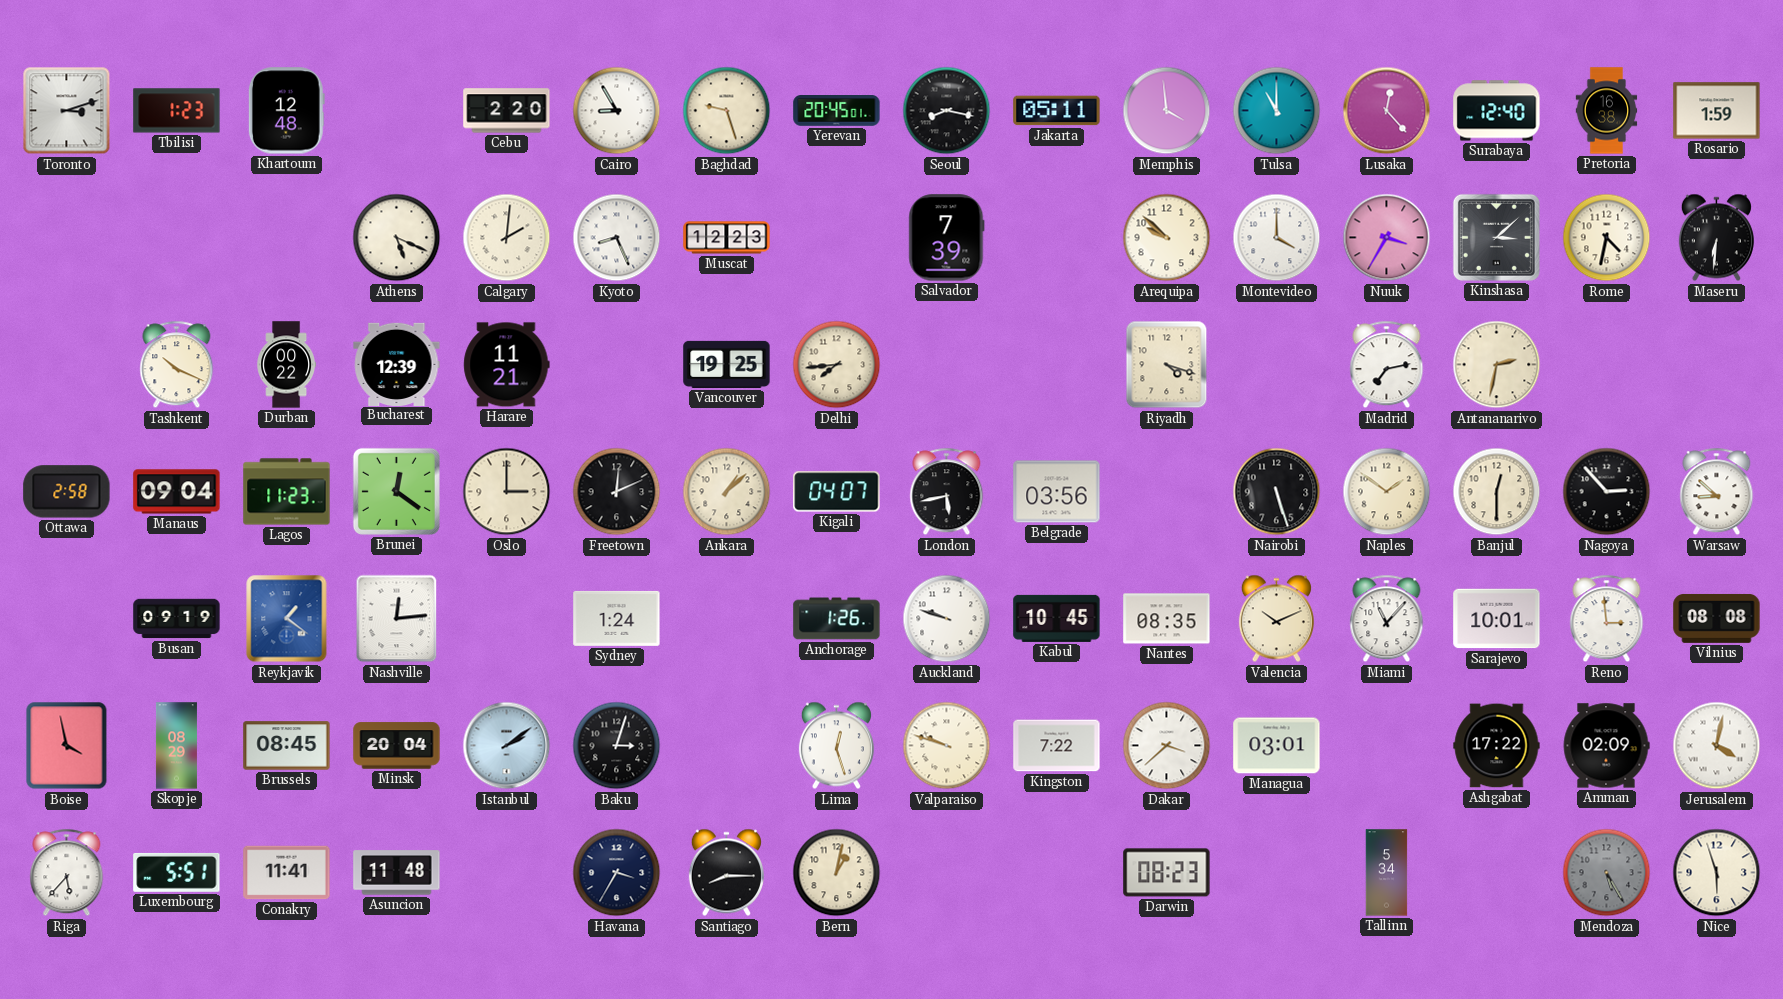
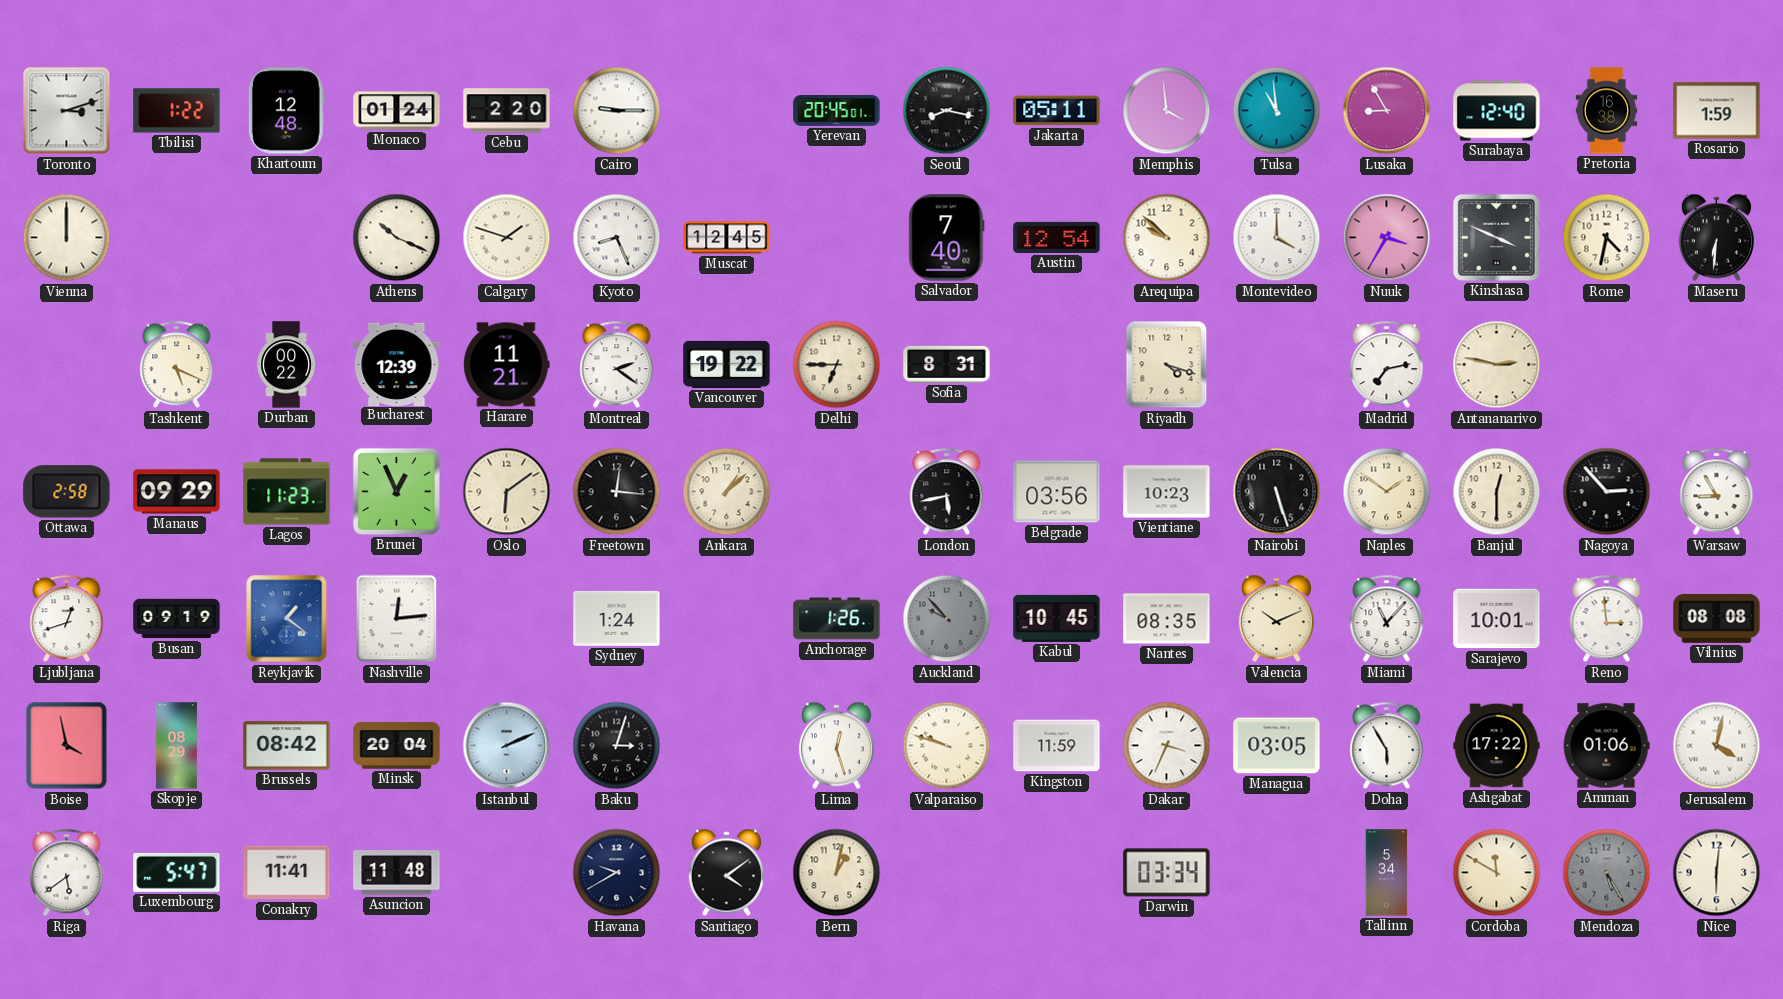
Tbilisi: 1:23 -> 1:22 (177, 111)
Monaco: none -> 01:24 (397, 111)
Cairo: 8:55 -> 9:15 (617, 111)
Baghdad: 9:27 -> none (727, 111)
Tulsa: 11:00 -> 10:59 (1277, 111)
Lusaka: 12:23 -> 8:55 (1387, 111)
Vienna: none -> 12:00 (67, 238)
Athens: 5:19 -> 10:19 (397, 238)
Calgary: 2:01 -> 1:48 (507, 238)
Muscat: 12:23 -> 12:45 (727, 238)
Salvador: 7:39 -> 7:40 (947, 238)
Austin: none -> 12:54 (1057, 237)
Kinshasa: 3:08 -> 3:49 (1496, 237)
Tashkent: 10:19 -> 5:19 (177, 365)
Montreal: none -> 2:21 (617, 365)
Vancouver: 19:25 -> 19:22 (727, 364)
Delhi: 7:44 -> 6:45 (837, 365)
Sofia: none -> 8:31 (947, 364)
Antananarivo: 2:32 -> 2:47 (1497, 365)
Manaus: 09:04 -> 09:29 (177, 492)
Brunei: 12:21 -> 12:56 (396, 491)
Oslo: 3:00 -> 6:09 (507, 492)
Freetown: 12:11 -> 12:16 (617, 492)
Kigali: 04:07 -> none (837, 492)
Vientiane: none -> 10:23 (1167, 492)
Warsaw: 8:52 -> 8:55 (1717, 492)
Ljubljana: none -> 12:42 (67, 619)
Auckland: 9:48 -> 9:53 (947, 619)
Auckland dial: white -> grey (947, 619)
Brussels: 08:45 -> 08:42 (287, 746)
Istanbul: 2:09 -> 2:11 (507, 746)
Kingston: 7:22 -> 11:59 (1057, 746)
Dakar: 3:38 -> 3:34 (1167, 746)
Managua: 03:01 -> 03:05 (1277, 746)
Doha: none -> 5:55 (1387, 746)
Amman: 02:09 -> 01:06 (1606, 746)
Riga: 5:37 -> 5:39 (67, 873)
Luxembourg: 5:51 -> 5:47 (177, 872)
Havana: 3:35 -> 9:40 (617, 873)
Santiago: 8:15 -> 4:09 (726, 873)
Darwin: 08:23 -> 03:34 (1167, 873)
Cordoba: none -> 11:50 (1497, 873)
Nice: 5:57 -> 6:01 (1717, 873)
